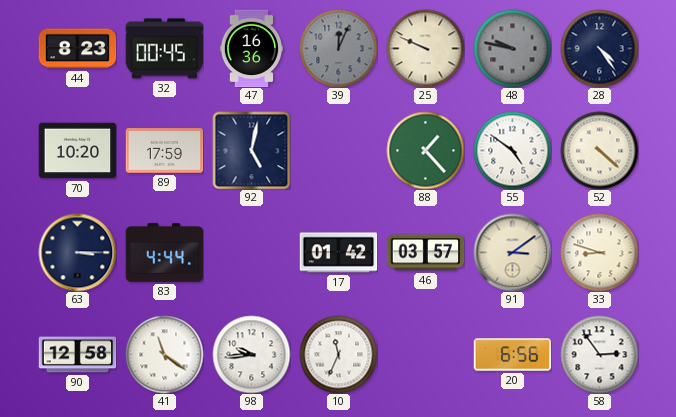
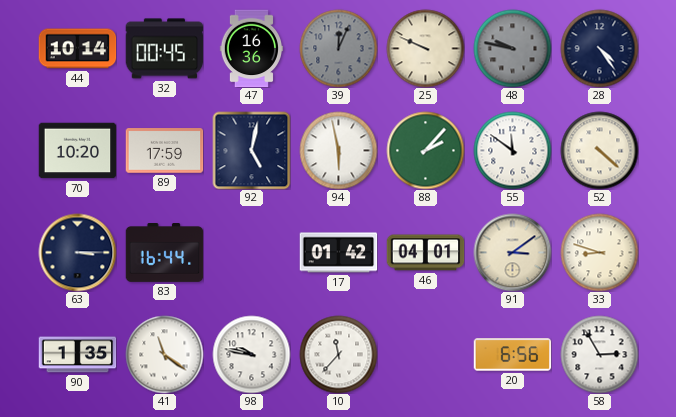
44: 8:23 -> 10:14 (77, 49)
94: none -> 5:58 (338, 150)
88: 1:23 -> 2:07 (425, 150)
55: 4:51 -> 11:51 (512, 150)
83: 4:44 -> 16:44 (164, 253)
46: 03:57 -> 04:01 (425, 253)
90: 12:58 -> 1:35 (77, 355)
98: 9:44 -> 9:47 (251, 354)
10: 11:34 -> 11:37 (338, 354)
58: 2:54 -> 2:55 (599, 354)
